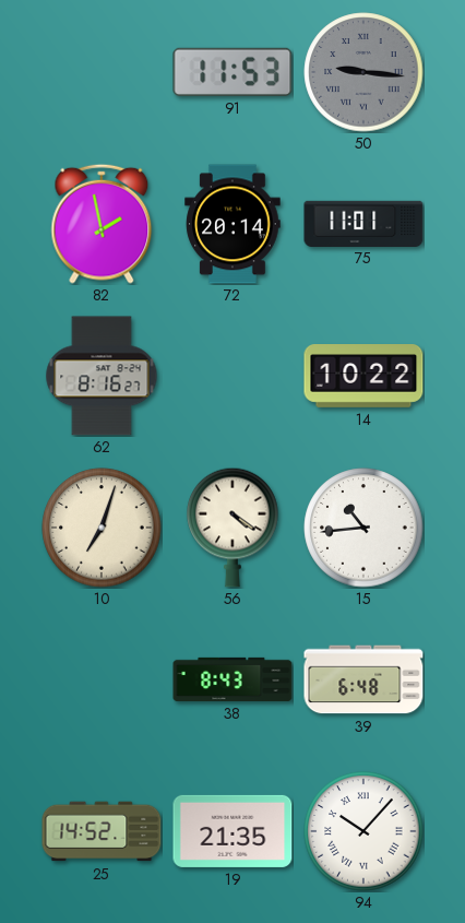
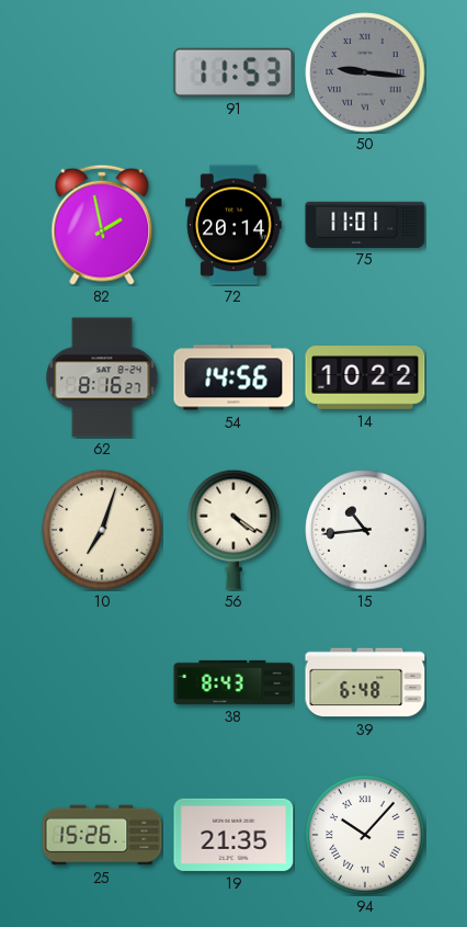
54: none -> 14:56 (233, 377)
25: 14:52 -> 15:26 (102, 835)
